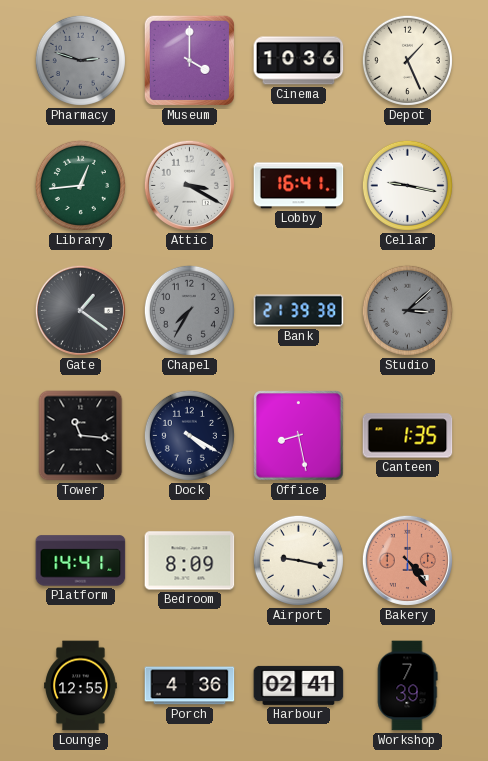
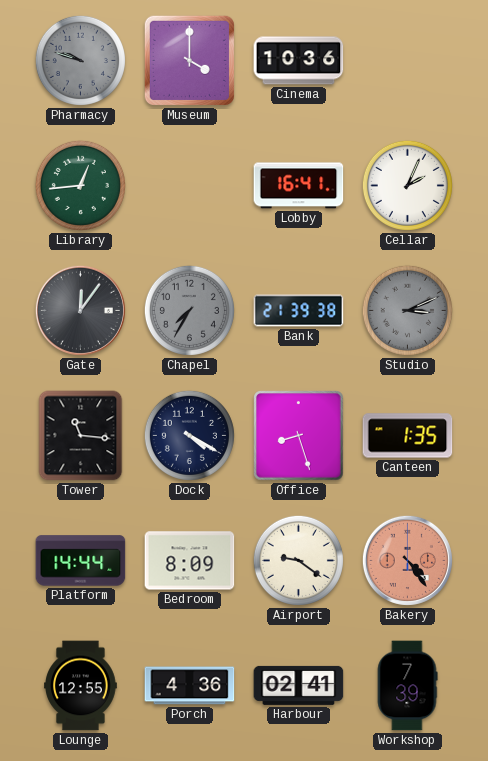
Pharmacy: 2:48 -> 9:48 (80, 60)
Depot: 1:26 -> none (407, 60)
Attic: 3:20 -> none (189, 185)
Cellar: 9:17 -> 2:04 (407, 185)
Gate: 1:21 -> 12:06 (80, 310)
Studio: 3:08 -> 3:11 (407, 310)
Office: 8:28 -> 8:27 (299, 436)
Platform: 14:41 -> 14:44 (81, 561)
Airport: 9:17 -> 9:21 (298, 560)
